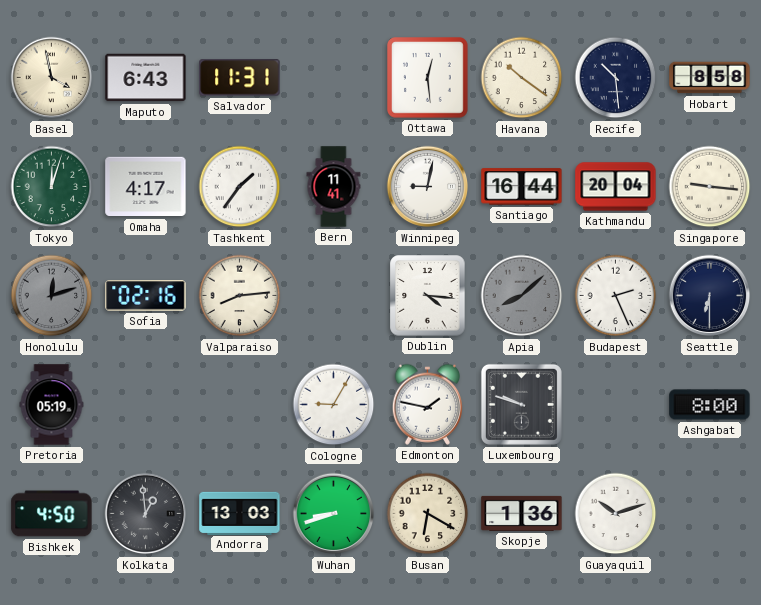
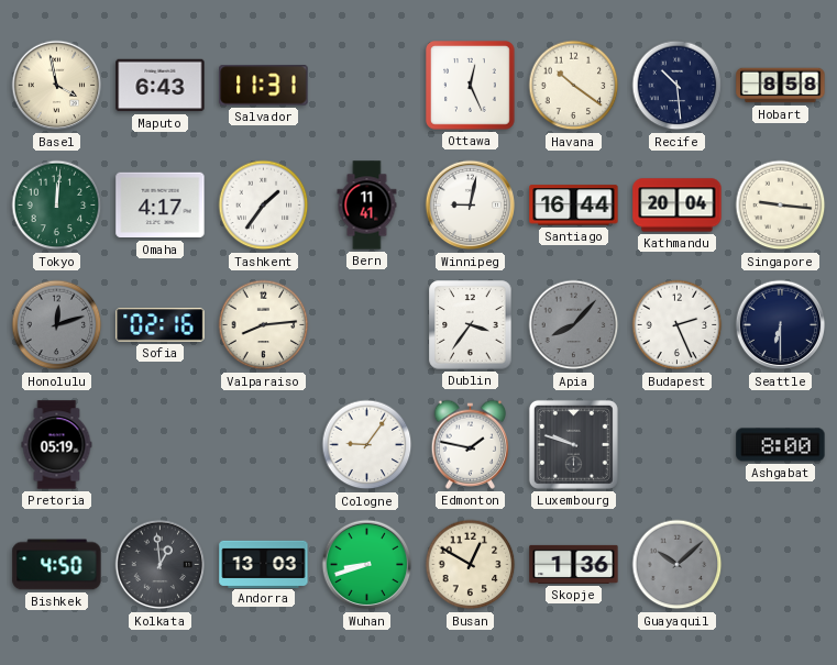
Ottawa: 12:29 -> 12:26 (471, 86)
Tokyo: 12:03 -> 12:01 (57, 206)
Dublin: 4:16 -> 3:36 (471, 325)
Apia: 8:08 -> 8:07 (574, 325)
Cologne: 9:05 -> 9:06 (367, 445)
Busan: 6:20 -> 12:50 (471, 565)
Guayaquil: 10:12 -> 10:08 (678, 565)
Guayaquil dial: white -> grey (678, 565)
